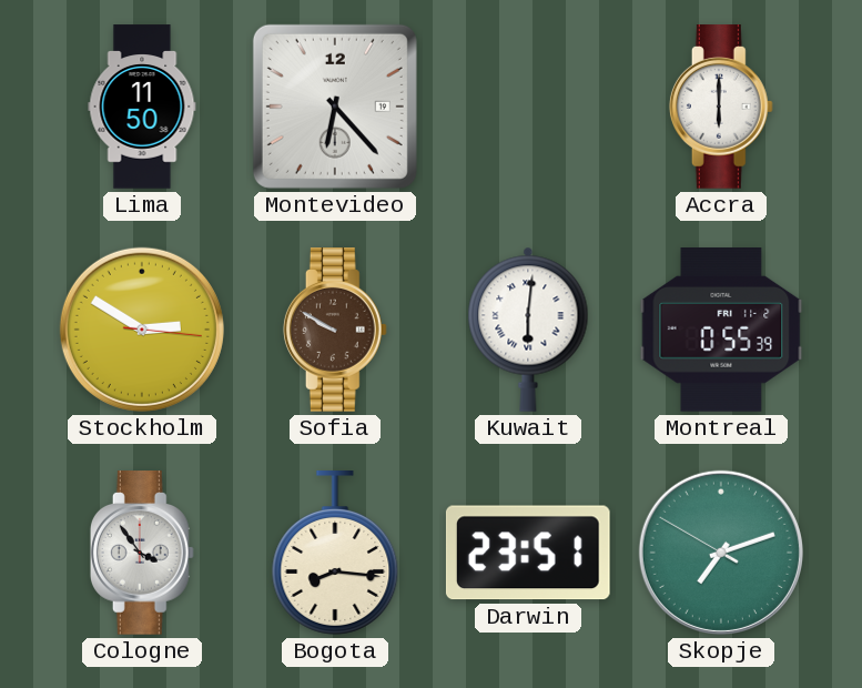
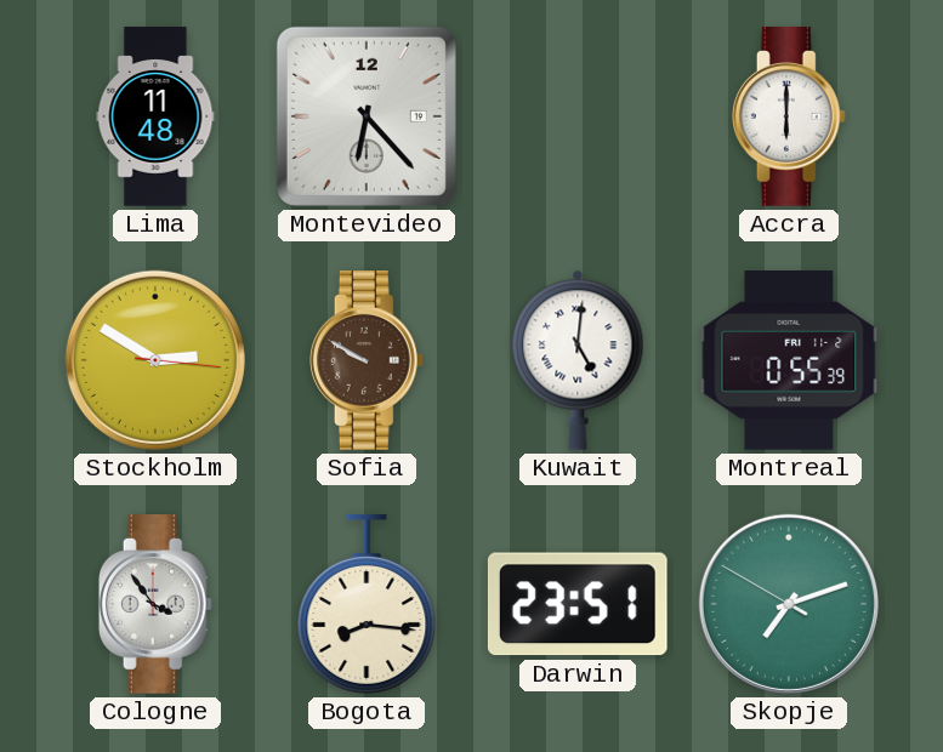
Lima: 11:50 -> 11:48 (155, 116)
Kuwait: 6:01 -> 5:01 (578, 360)
